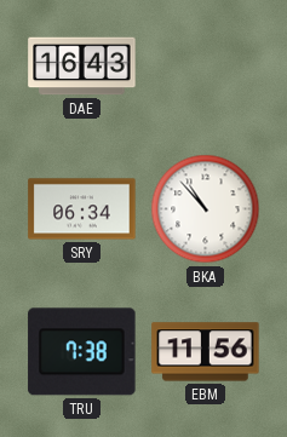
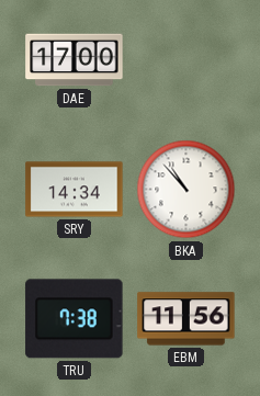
DAE: 16:43 -> 17:00 (75, 60)
SRY: 06:34 -> 14:34 (75, 190)
